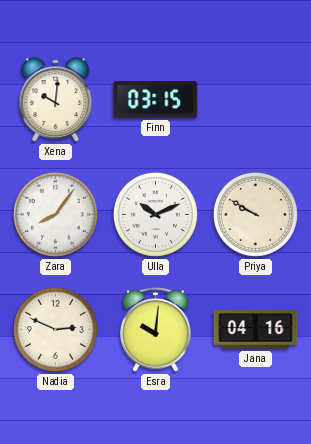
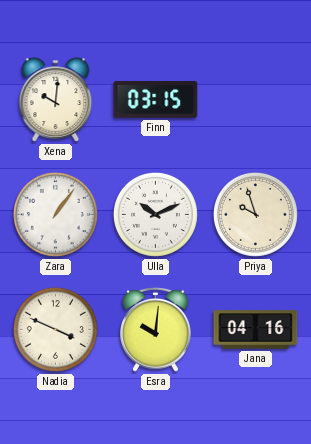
Zara: 8:06 -> 1:06 (55, 214)
Priya: 9:50 -> 9:57 (255, 214)
Nadia: 2:49 -> 3:49 (55, 329)
